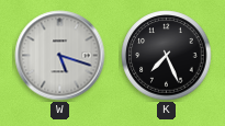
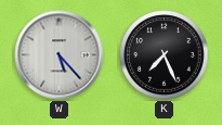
W: 5:18 -> 5:23 (60, 55)
